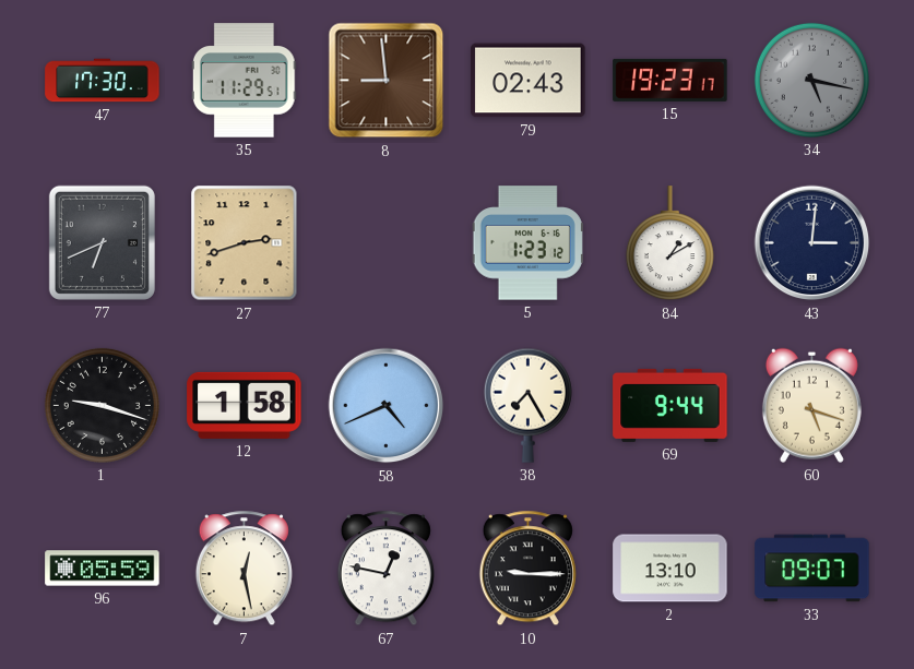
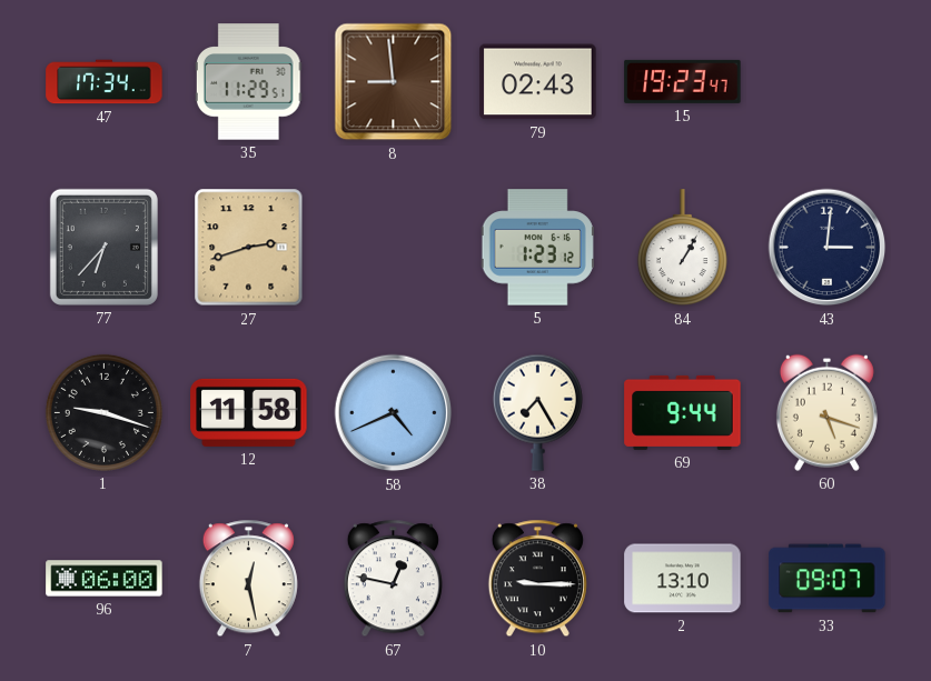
47: 17:30 -> 17:34 (105, 82)
15: 19:23:17 -> 19:23:47 (683, 81)
34: 5:17 -> none (811, 80)
77: 6:41 -> 6:37 (103, 247)
84: 1:10 -> 1:05 (682, 248)
12: 1:58 -> 11:58 (249, 412)
96: 05:59 -> 06:00 (105, 579)
